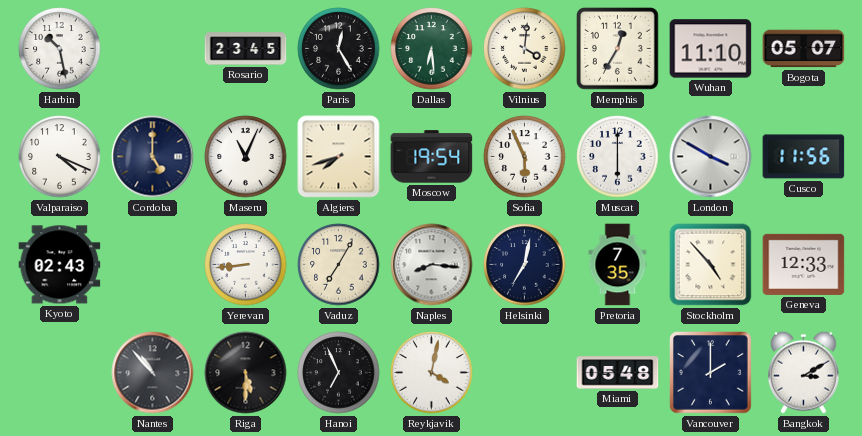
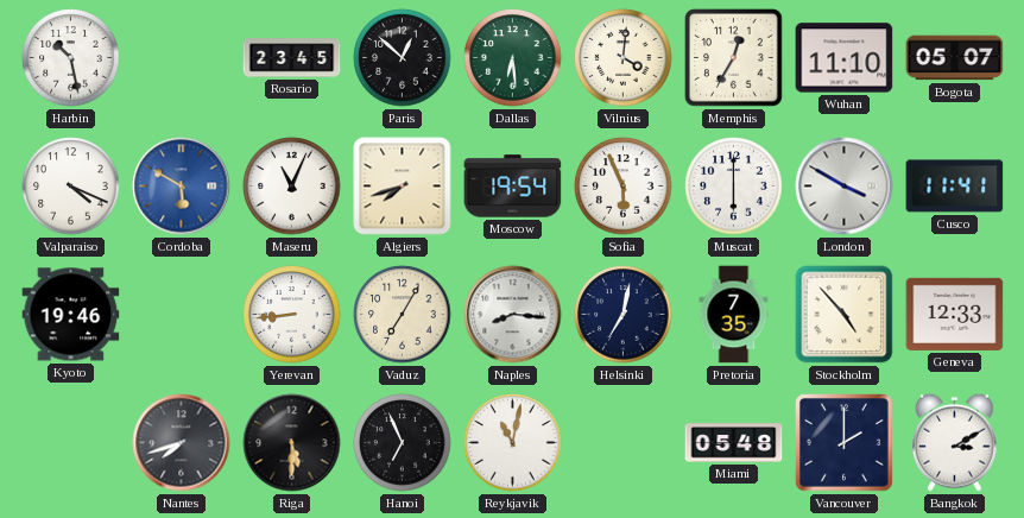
Paris: 12:25 -> 12:52 (403, 58)
Cordoba: 5:00 -> 5:50 (182, 187)
Cordoba dial: navy -> blue (182, 187)
Cusco: 11:56 -> 11:41 (955, 187)
Kyoto: 02:43 -> 19:46 (71, 315)
Nantes: 10:53 -> 7:42 (182, 443)
Reykjavik: 4:02 -> 11:02 (513, 443)
